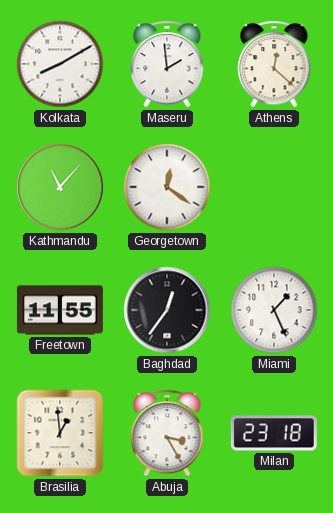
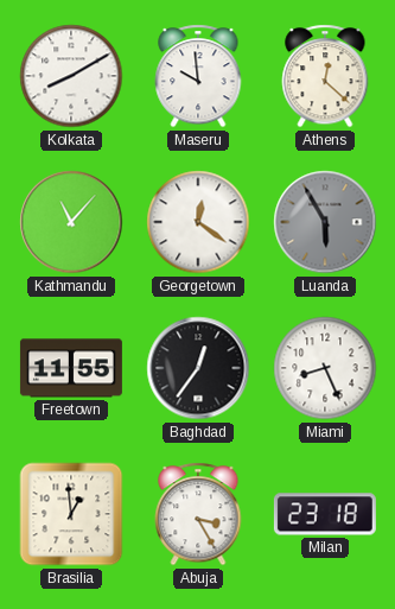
Maseru: 1:59 -> 9:59 (198, 76)
Luanda: none -> 5:55 (325, 222)
Miami: 1:26 -> 8:26 (325, 368)
